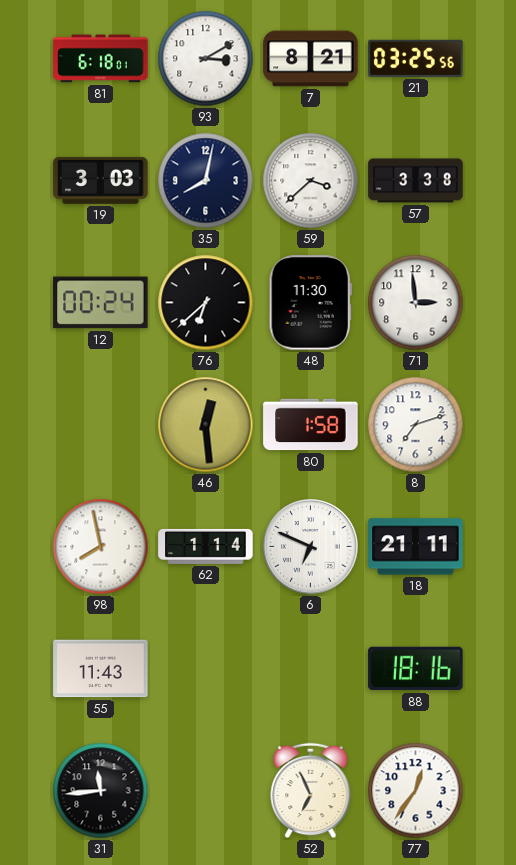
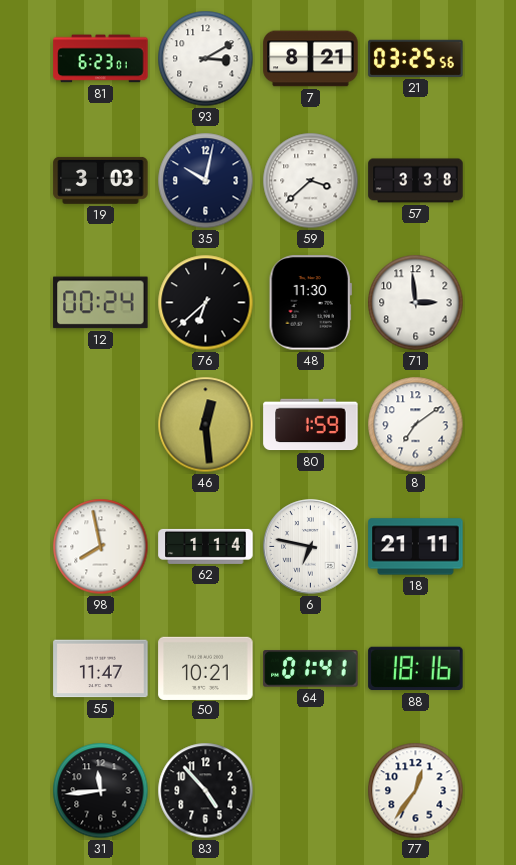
81: 6:18 -> 6:23 (101, 59)
35: 8:02 -> 10:02 (206, 181)
80: 1:58 -> 1:59 (311, 425)
8: 7:12 -> 7:09 (416, 425)
6: 6:49 -> 6:47 (311, 547)
55: 11:43 -> 11:47 (101, 669)
50: none -> 10:21 (206, 668)
64: none -> 01:41 (311, 669)
83: none -> 4:53 (206, 791)
52: 6:56 -> none (311, 791)
